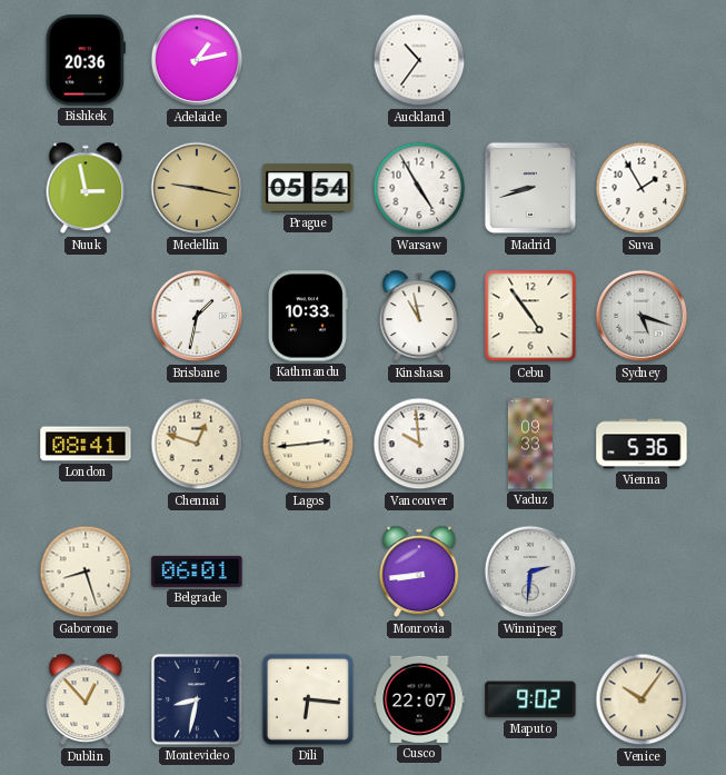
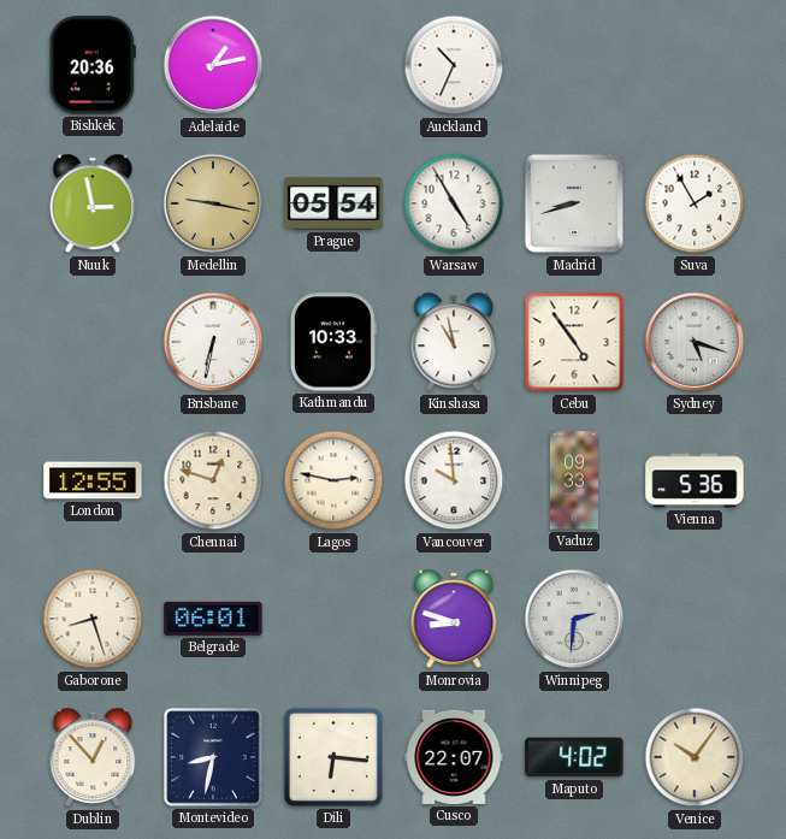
Auckland: 10:36 -> 10:34 (454, 65)
Brisbane: 1:32 -> 6:32 (213, 342)
London: 08:41 -> 12:55 (93, 480)
Lagos: 2:44 -> 2:47 (333, 480)
Monrovia: 8:44 -> 8:48 (454, 619)
Maputo: 9:02 -> 4:02 (574, 757)
